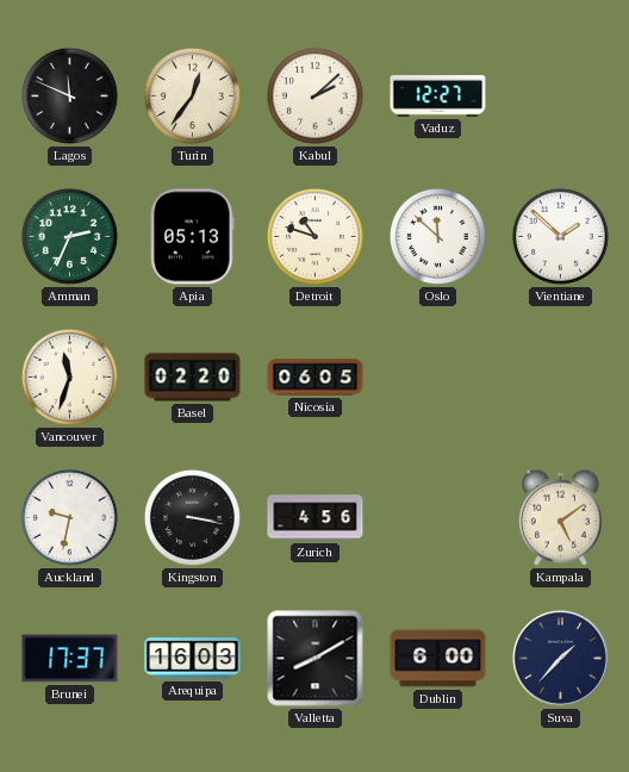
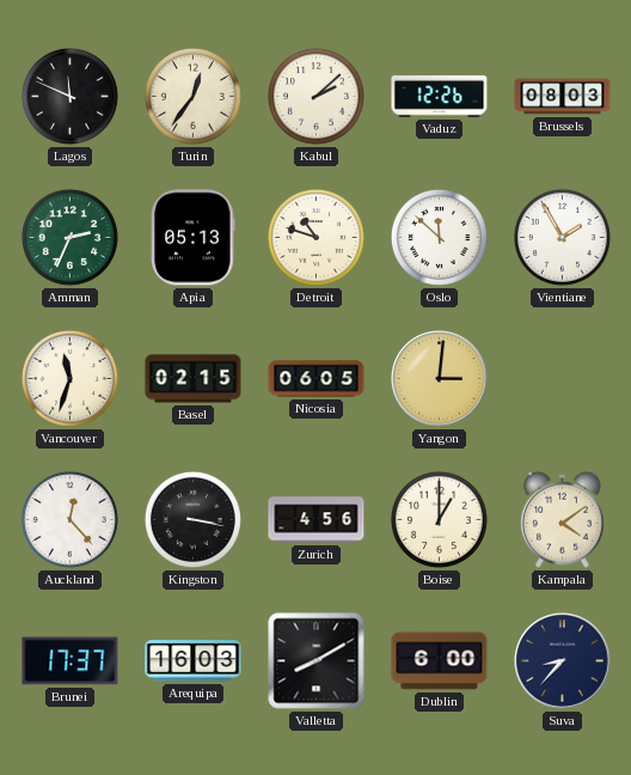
Vaduz: 12:27 -> 12:26 (440, 97)
Brussels: none -> 08:03 (563, 97)
Vientiane: 1:52 -> 1:55 (562, 237)
Basel: 02:20 -> 02:15 (194, 379)
Yangon: none -> 3:01 (440, 379)
Auckland: 9:32 -> 12:23 (69, 519)
Boise: none -> 1:00 (439, 519)
Kampala: 5:09 -> 4:09 (563, 519)
Suva: 1:37 -> 8:37 (563, 661)
